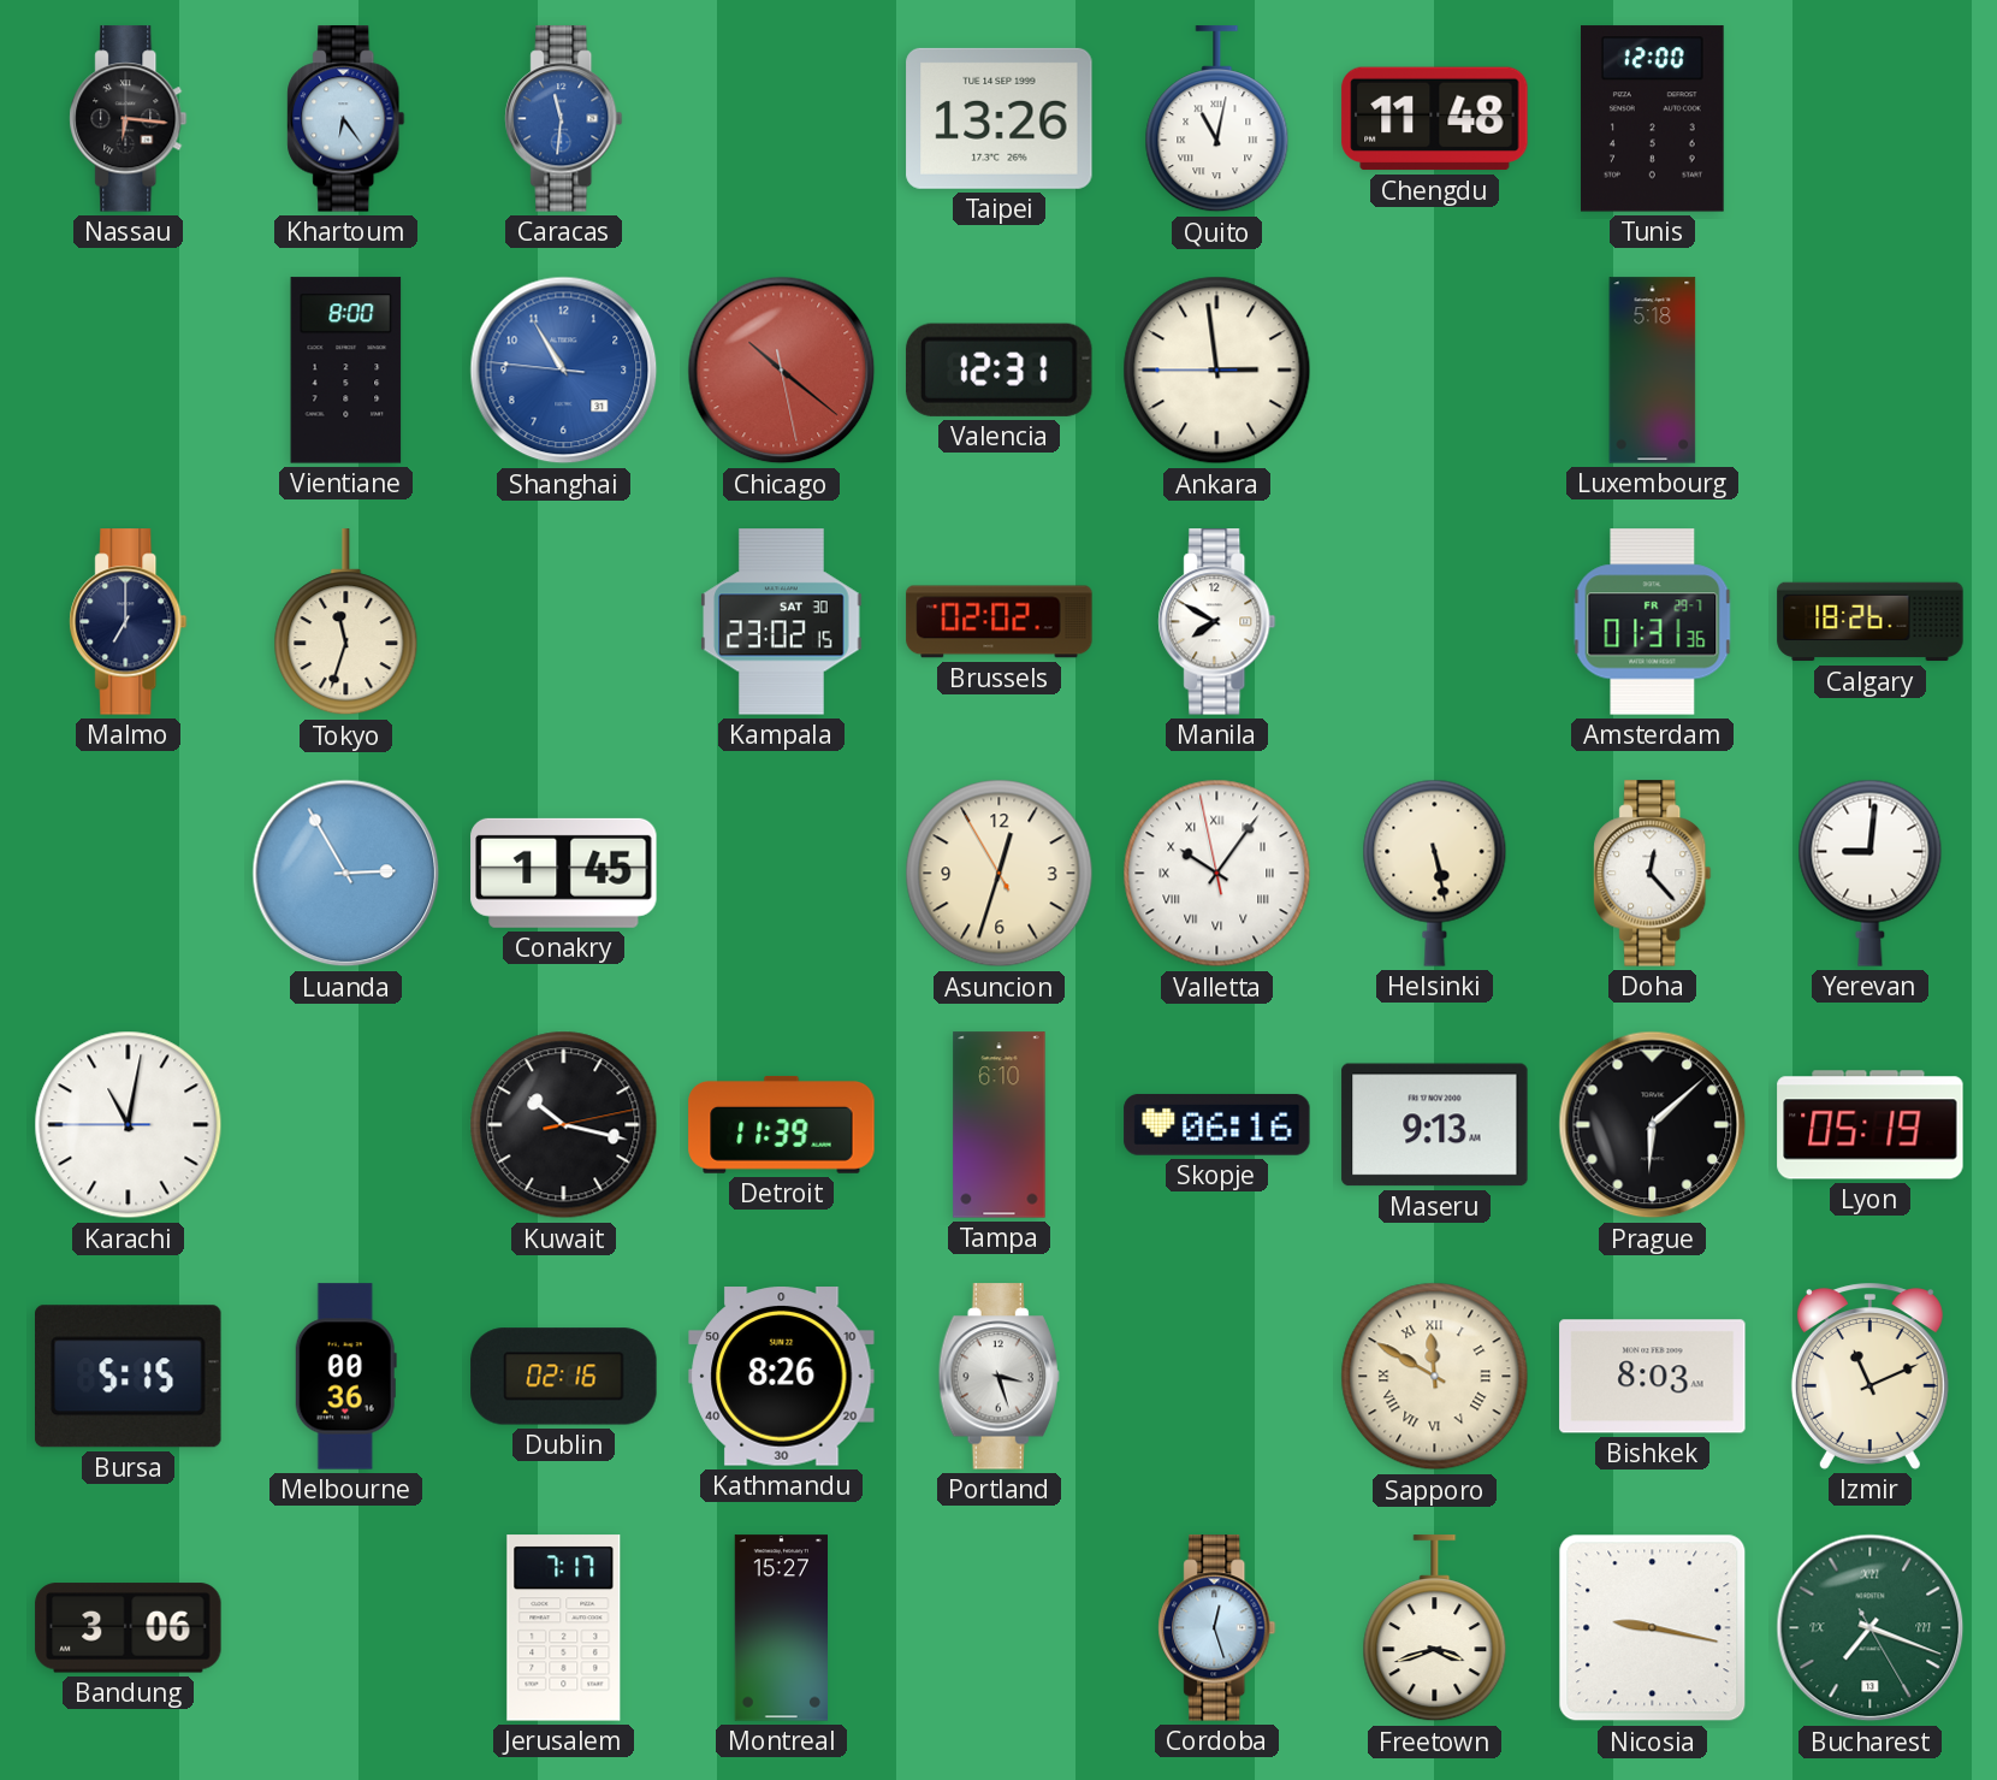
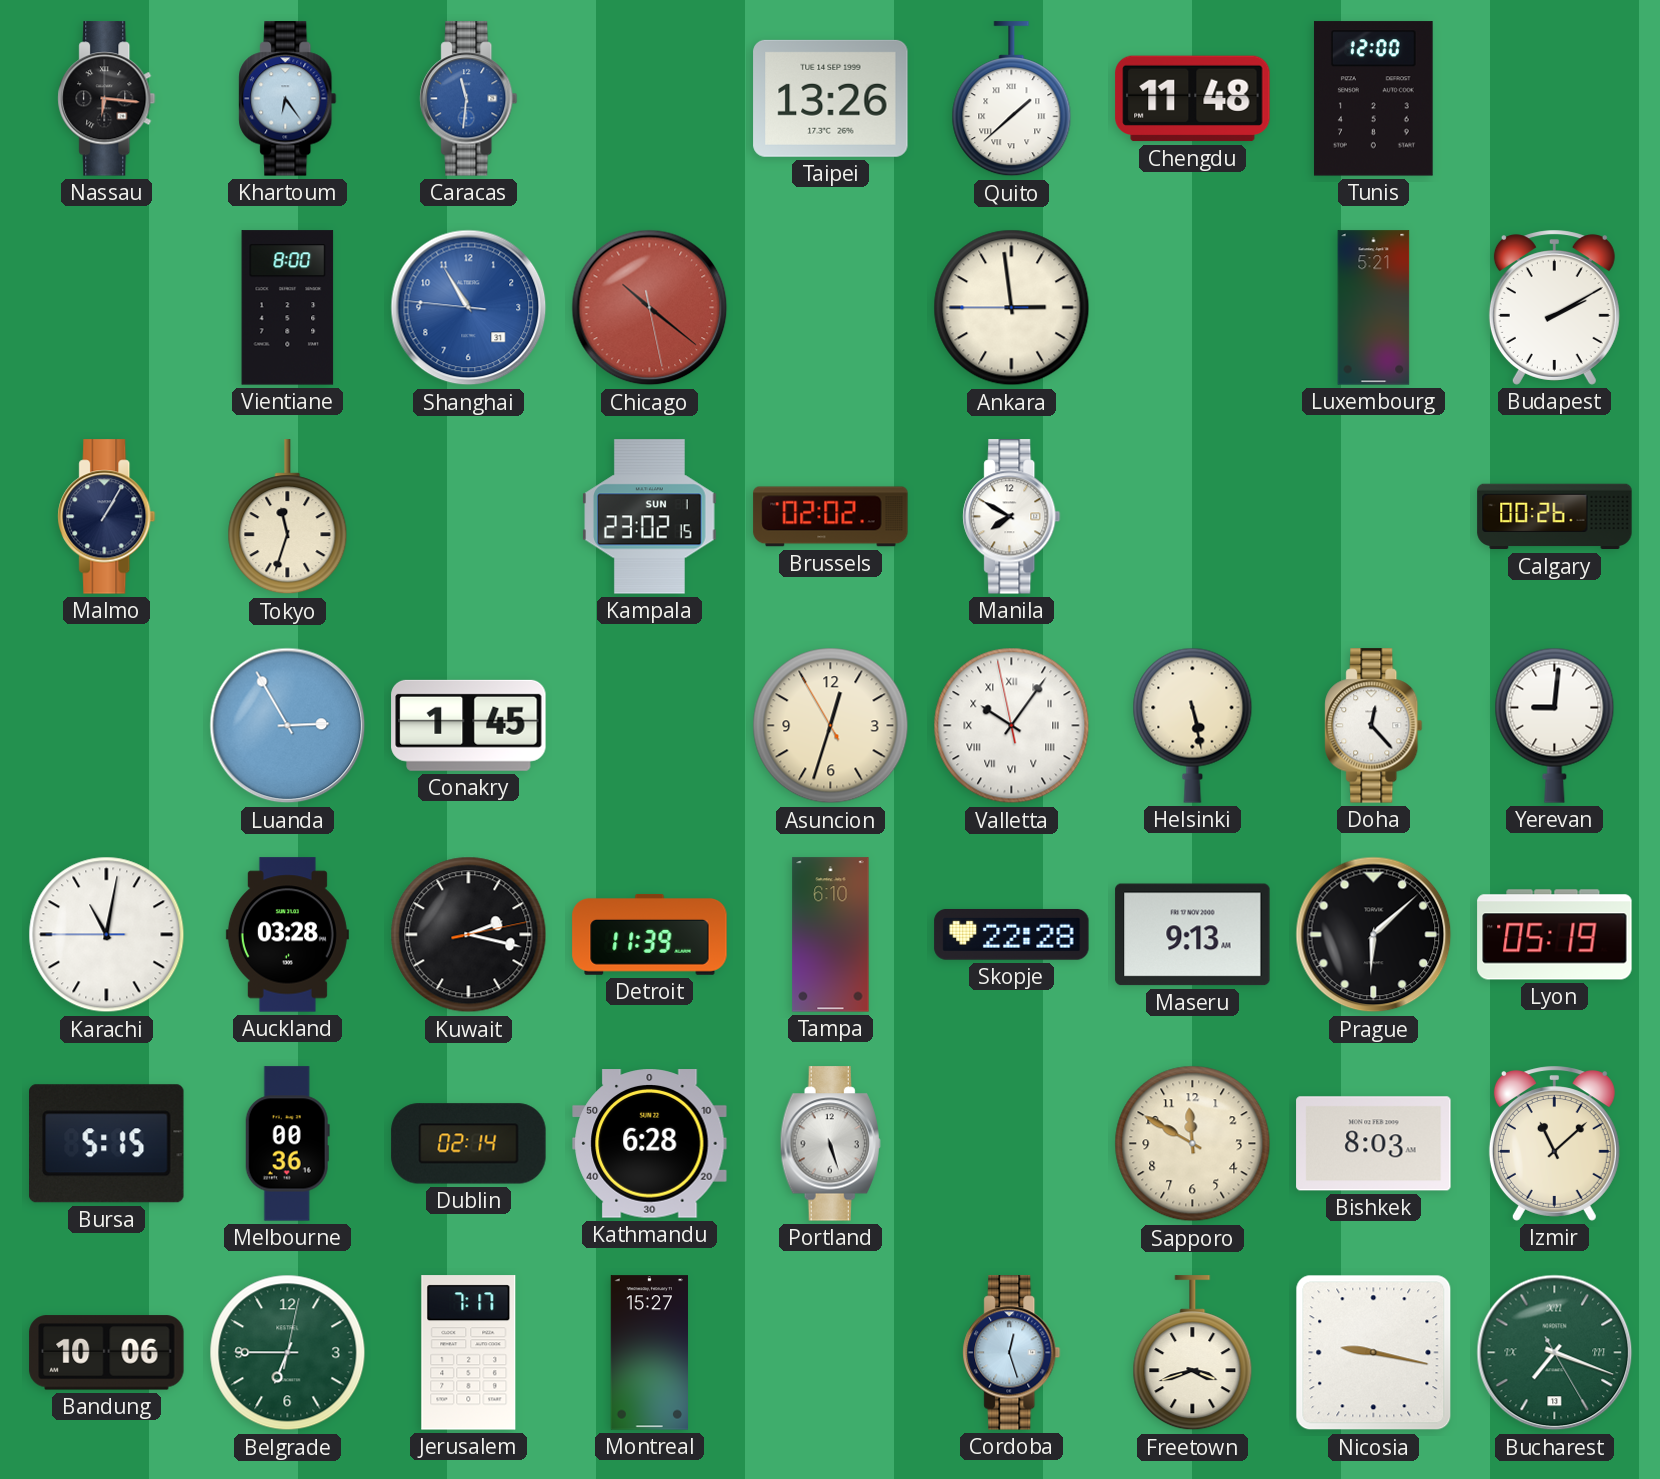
Quito: 11:02 -> 1:38 (1012, 99)
Valencia: 12:31 -> none (998, 369)
Luxembourg: 5:18 -> 5:21 (1374, 308)
Budapest: none -> 2:10 (1554, 308)
Malmo: 7:00 -> 1:05 (107, 517)
Kampala date: SAT 30 -> SUN 1 (650, 517)
Amsterdam: 01:31 -> none (1653, 622)
Calgary: 18:26 -> 00:26 (1555, 517)
Auckland: none -> 03:28 (287, 935)
Kuwait: 10:17 -> 2:17 (469, 935)
Skopje: 06:16 -> 22:28 (1012, 935)
Dublin: 02:16 -> 02:14 (469, 1144)
Kathmandu: 8:26 -> 6:28 (650, 1144)
Portland: 3:27 -> 5:27 (830, 1144)
Sapporo numerals: Roman -> Arabic (1193, 1144)
Izmir: 11:11 -> 11:08 (1554, 1144)
Bandung: 3:06 -> 10:06 (107, 1353)
Belgrade: none -> 6:45 (288, 1353)
